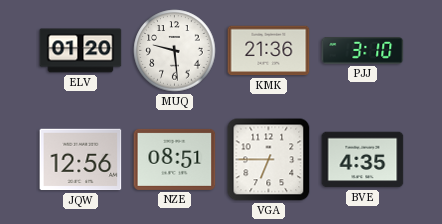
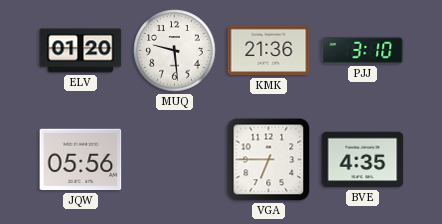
JQW: 12:56 -> 05:56 (81, 160)
NZE: 08:51 -> none (175, 159)
